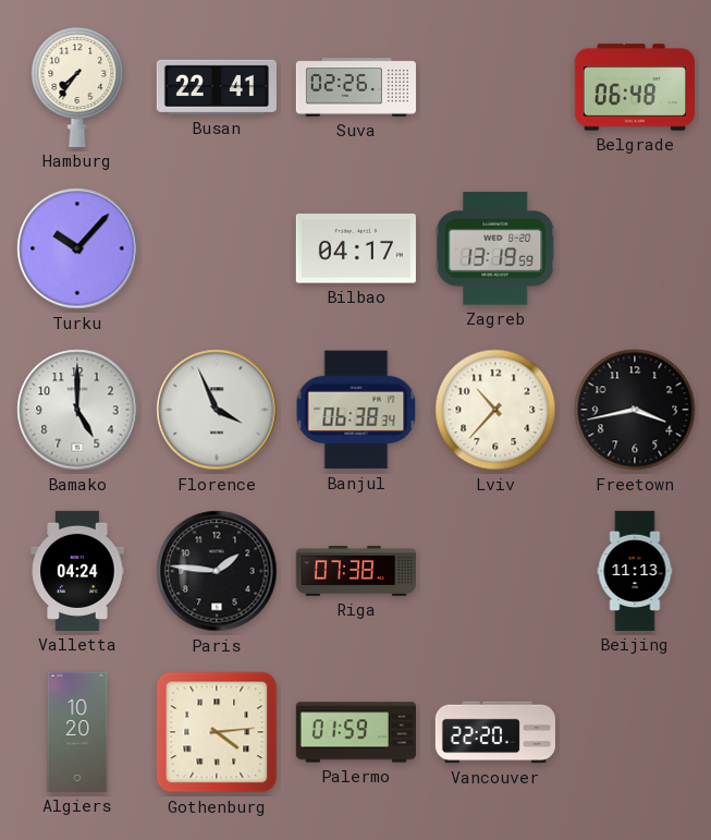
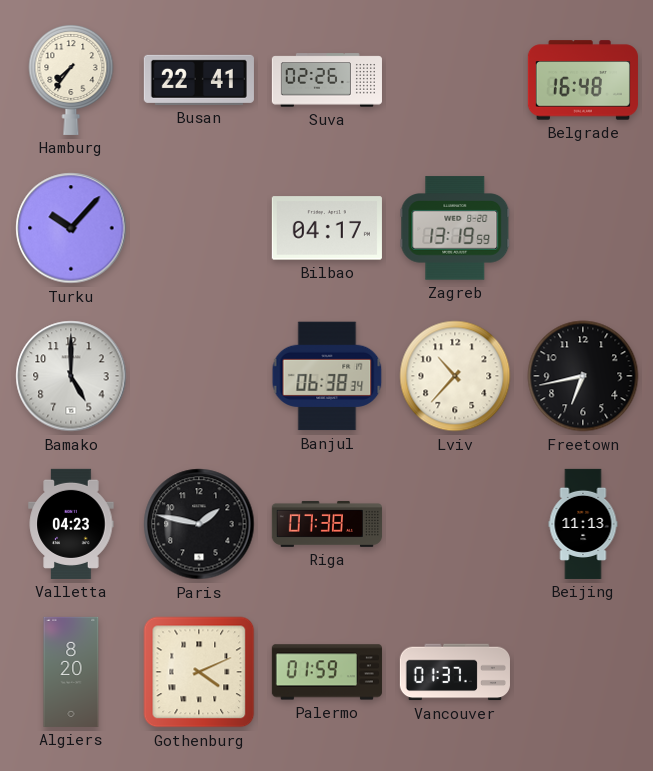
Belgrade: 06:48 -> 16:48 (583, 80)
Florence: 3:56 -> none (217, 410)
Freetown: 3:43 -> 6:43 (583, 376)
Valletta: 04:24 -> 04:23 (71, 524)
Paris: 1:46 -> 1:47 (199, 524)
Algiers: 10:20 -> 8:20 (71, 672)
Gothenburg: 4:14 -> 4:11 (199, 672)
Vancouver: 22:20 -> 01:37 (455, 672)
